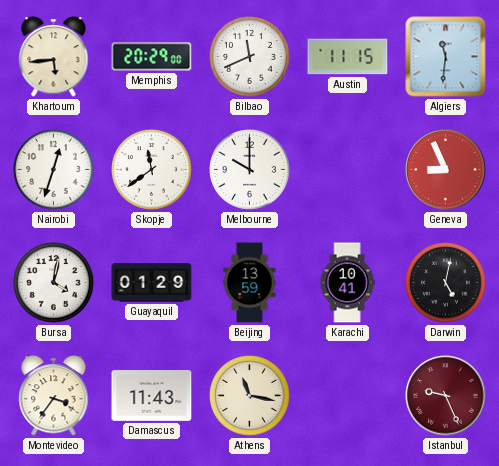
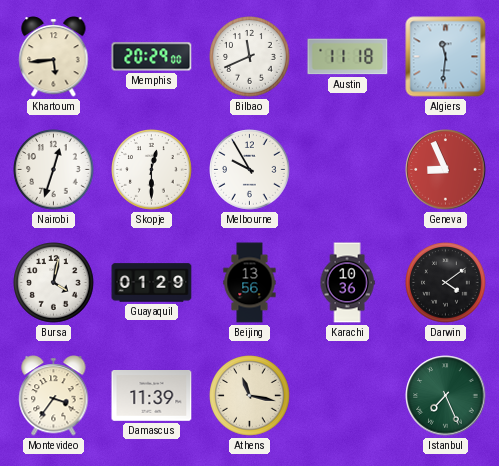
Austin: 11:15 -> 11:18 (348, 57)
Skopje: 11:39 -> 12:30 (152, 170)
Melbourne: 10:00 -> 9:55 (250, 170)
Beijing: 13:59 -> 13:56 (250, 283)
Karachi: 10:41 -> 10:36 (347, 283)
Darwin: 5:02 -> 4:09 (446, 283)
Damascus: 11:43 -> 11:39 (152, 396)
Istanbul: 9:26 -> 7:26 (446, 396)
Istanbul dial: burgundy -> green (446, 396)
